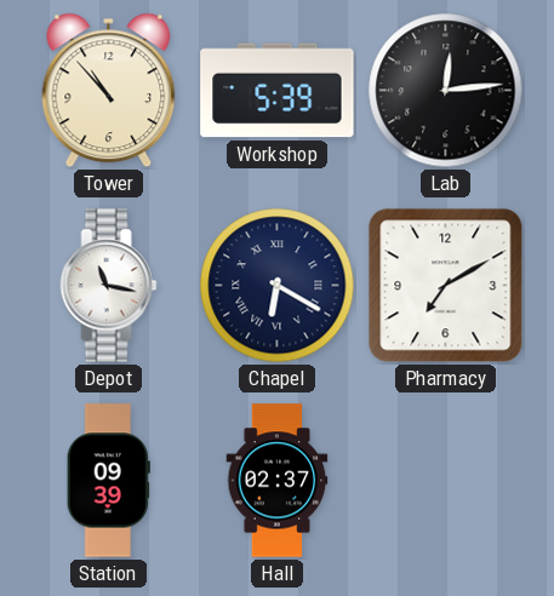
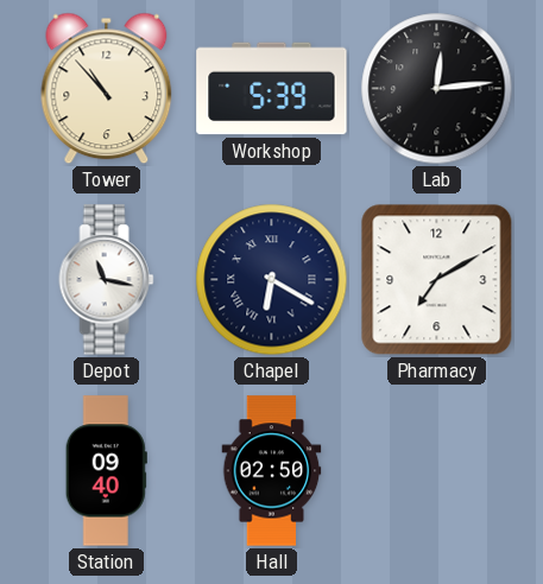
Station: 09:39 -> 09:40 (106, 471)
Hall: 02:37 -> 02:50 (272, 471)
